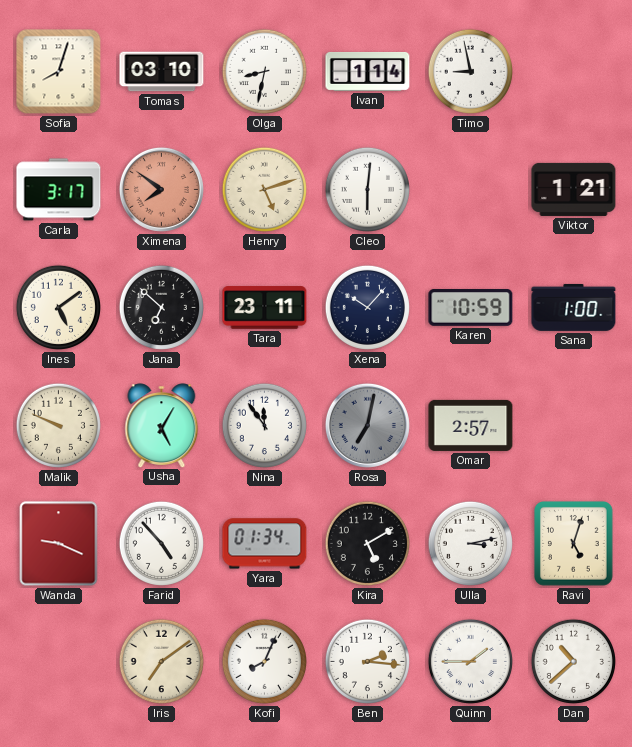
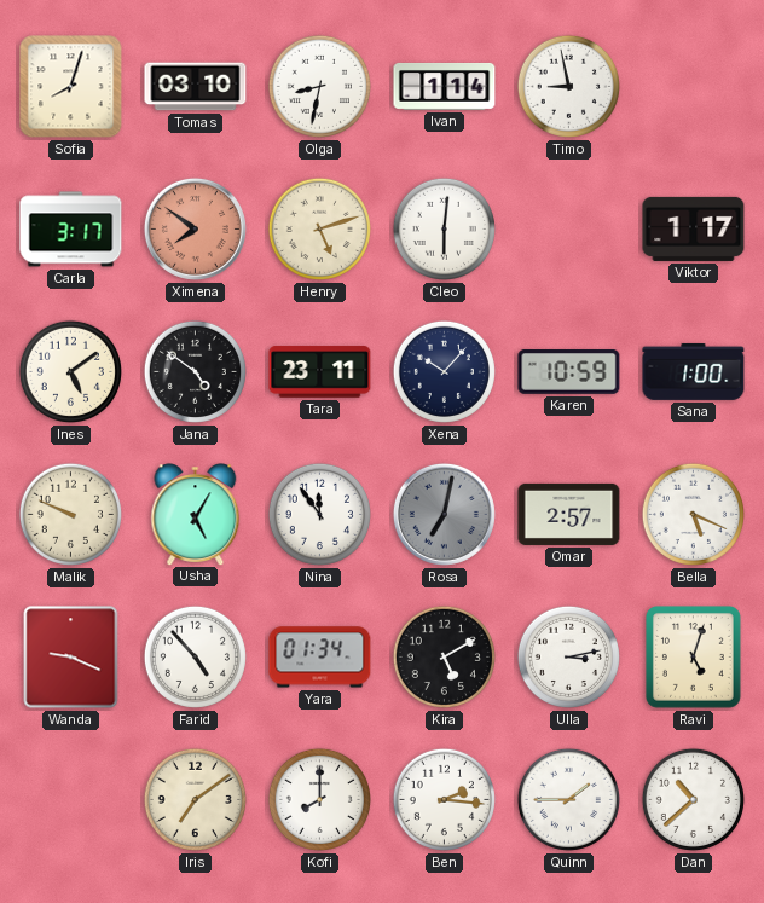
Viktor: 1:21 -> 1:17 (694, 228)
Jana: 6:52 -> 4:51 (195, 371)
Bella: none -> 5:19 (693, 514)
Kofi: 8:04 -> 8:00 (319, 799)
